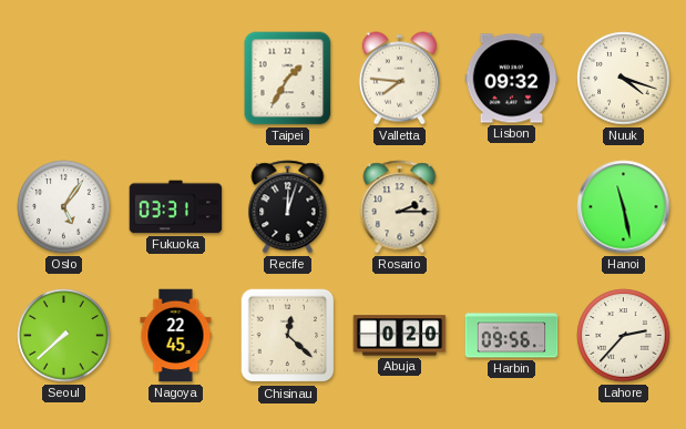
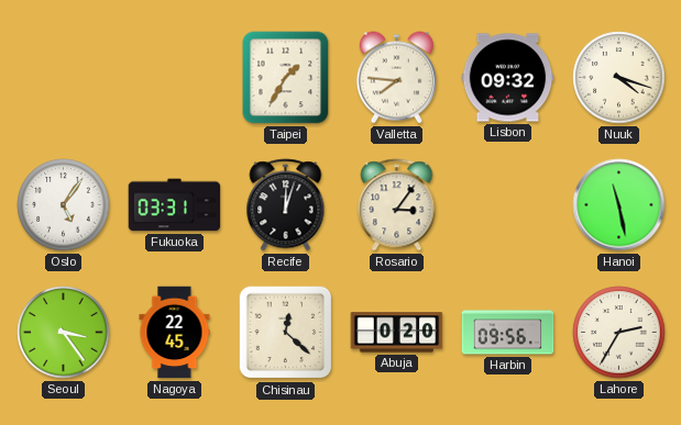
Rosario: 2:15 -> 3:06 (397, 205)
Seoul: 7:38 -> 3:24 (64, 333)
Lahore: 2:37 -> 2:35 (619, 333)
